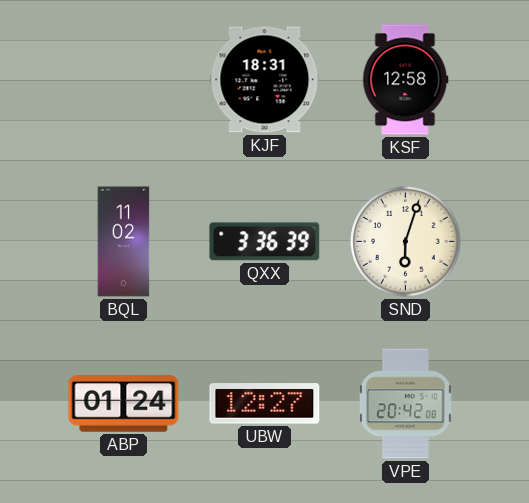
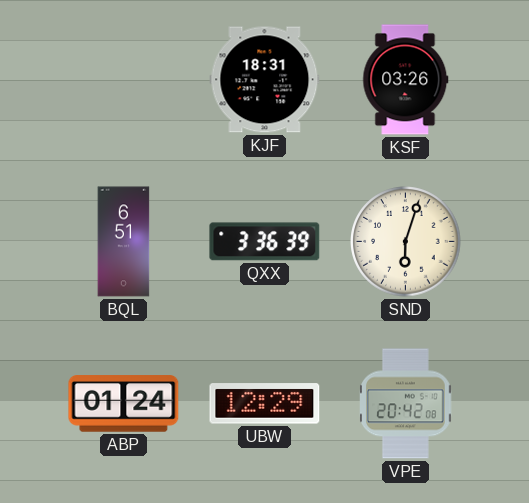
KSF: 12:58 -> 03:26 (406, 80)
BQL: 11:02 -> 6:51 (124, 242)
UBW: 12:27 -> 12:29 (265, 404)
